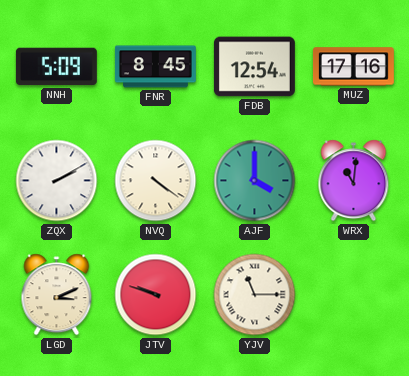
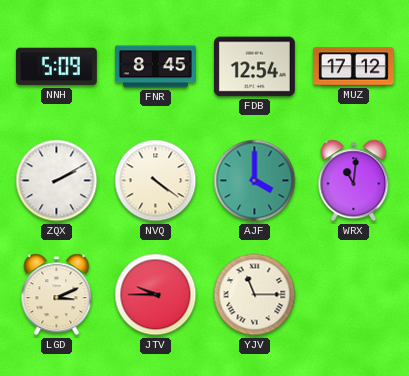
MUZ: 17:16 -> 17:12 (353, 67)
JTV: 9:48 -> 9:45 (156, 295)
